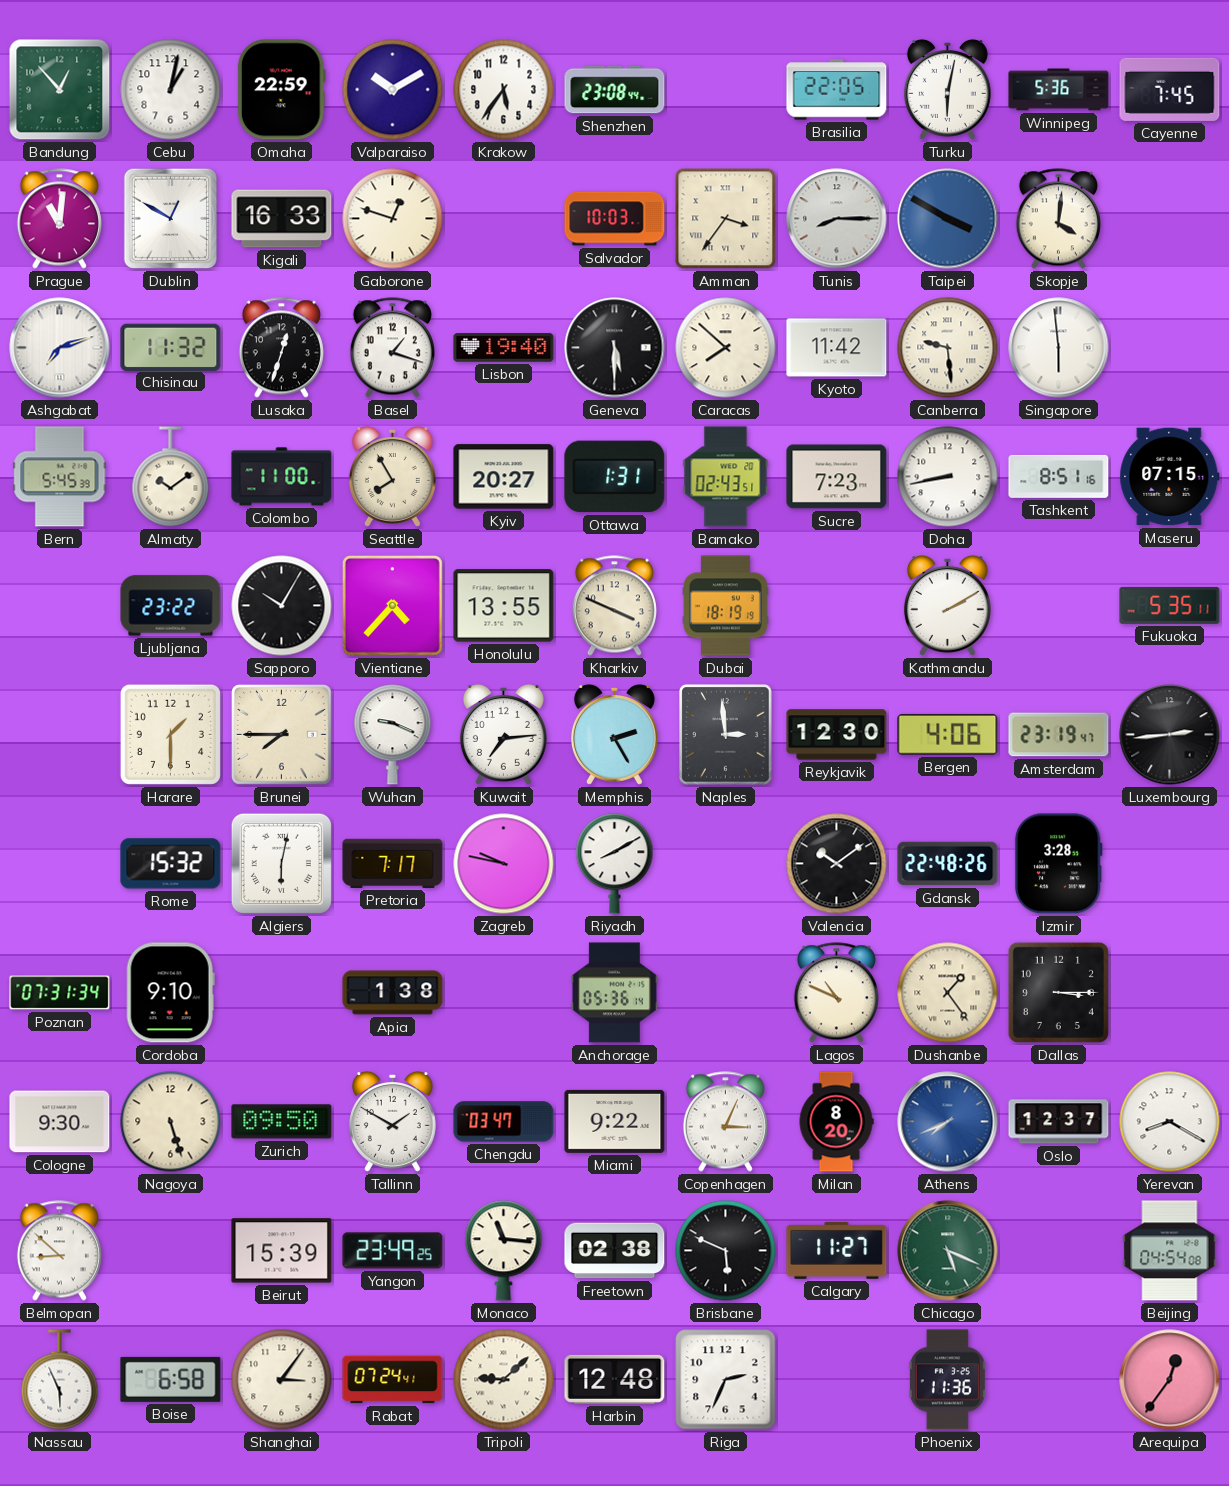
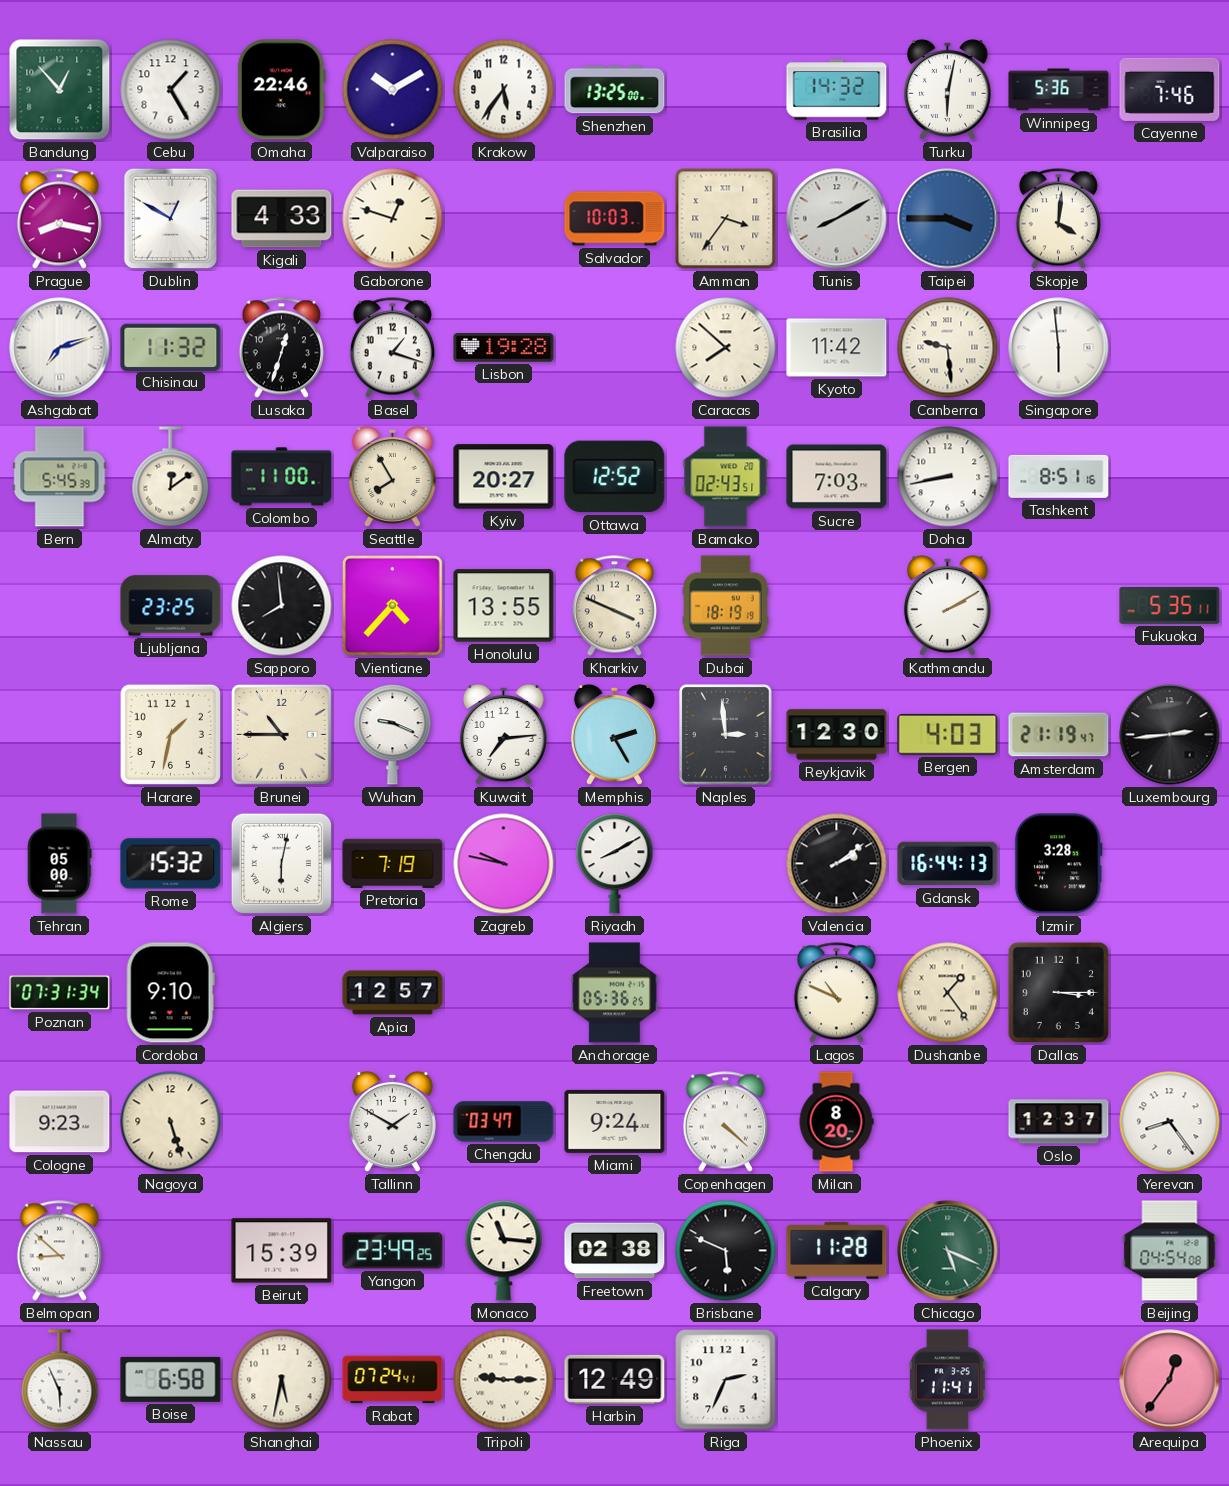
Cebu: 1:02 -> 1:25 (171, 90)
Omaha: 22:59 -> 22:46 (281, 90)
Shenzhen: 23:08 -> 13:25 (615, 90)
Brasilia: 22:05 -> 14:32 (837, 90)
Cayenne: 7:45 -> 7:46 (1170, 89)
Prague: 11:01 -> 8:17 (59, 219)
Kigali: 16:33 -> 4:33 (282, 219)
Tunis: 8:15 -> 8:10 (837, 219)
Taipei: 3:50 -> 3:45 (948, 219)
Lisbon: 19:40 -> 19:28 (504, 348)
Geneva: 5:30 -> none (615, 348)
Almaty: 10:09 -> 12:09 (171, 477)
Ottawa: 1:31 -> 12:52 (615, 477)
Sucre: 7:23 -> 7:03 (837, 477)
Maseru: 07:15 -> none (1170, 477)
Ljubljana: 23:22 -> 23:25 (171, 606)
Sapporo: 10:05 -> 7:59 (282, 606)
Harare: 1:30 -> 1:32 (170, 734)
Brunei: 7:45 -> 10:45 (281, 734)
Bergen: 4:06 -> 4:03 (948, 734)
Amsterdam: 23:19 -> 21:19 (1059, 735)
Tehran: none -> 05:00 (60, 864)
Pretoria: 7:17 -> 7:19 (393, 863)
Valencia: 10:09 -> 2:09 (837, 864)
Gdansk: 22:48 -> 16:44 (948, 864)
Apia: 1:38 -> 12:57 (393, 993)
Anchorage: 05:36:14 -> 05:36:25 (614, 993)
Cologne: 9:30 -> 9:23 (60, 1122)
Zurich: 09:50 -> none (282, 1122)
Miami: 9:22 -> 9:24 (615, 1121)
Copenhagen: 3:04 -> 4:22 (725, 1122)
Athens: 7:41 -> none (948, 1122)
Yerevan: 8:20 -> 8:24 (1170, 1122)
Calgary: 11:27 -> 11:28 (837, 1250)
Shanghai: 3:06 -> 5:32 (282, 1380)
Tripoli: 9:08 -> 9:15 (504, 1380)
Harbin: 12:48 -> 12:49 (615, 1379)
Phoenix: 11:36 -> 11:41 (947, 1380)
